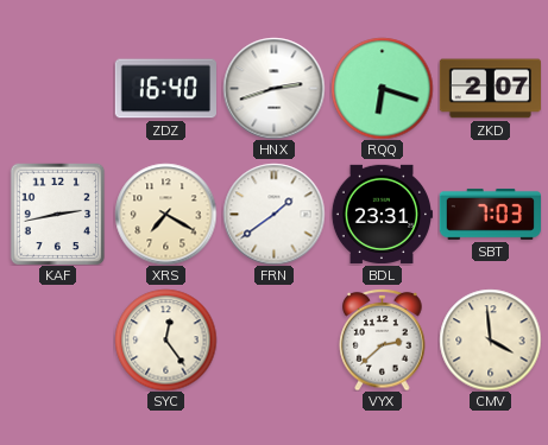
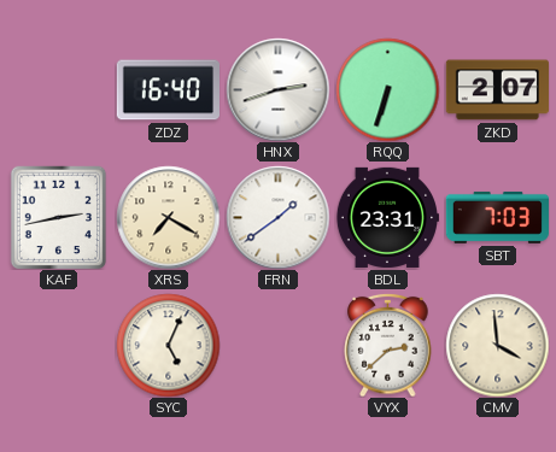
RQQ: 6:18 -> 6:33 (387, 89)
SYC: 12:24 -> 5:04 (168, 345)
